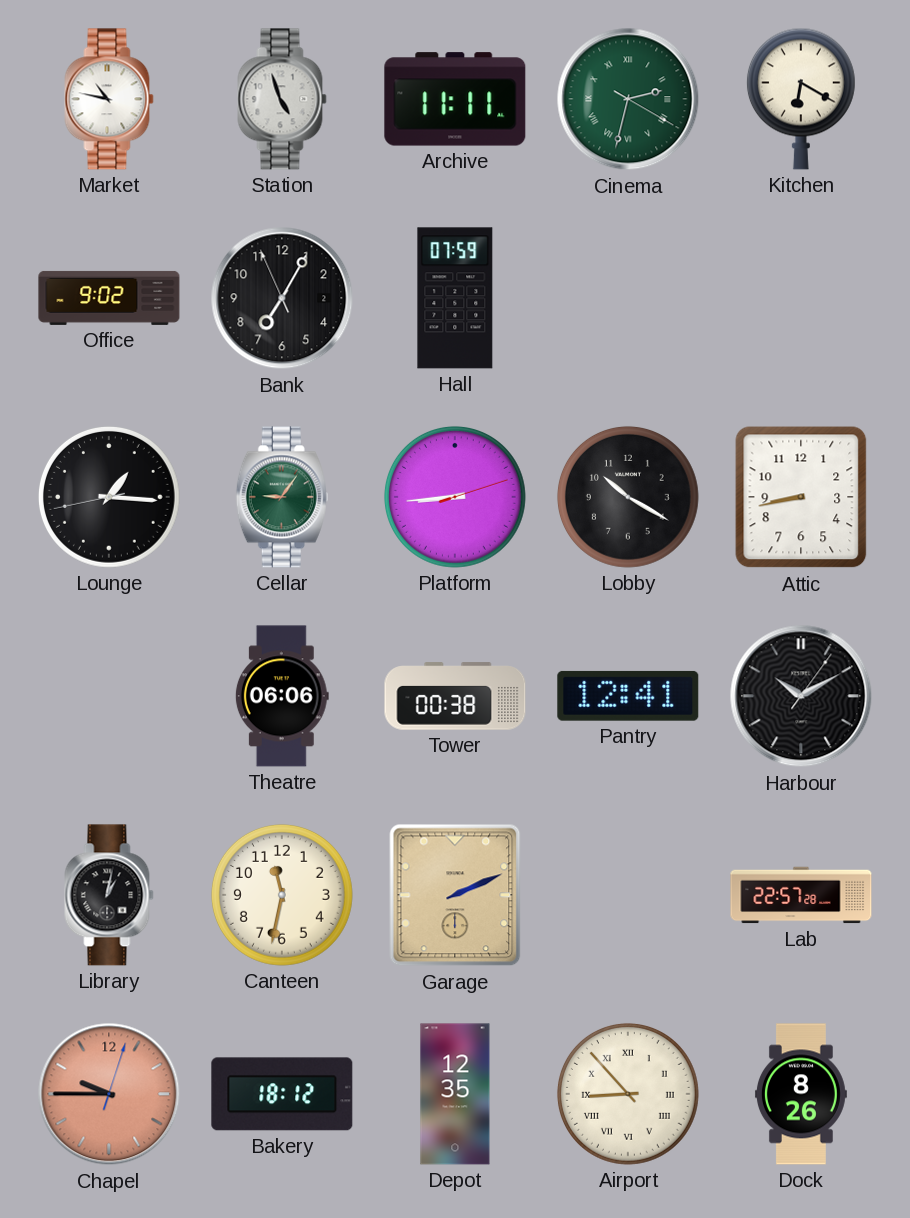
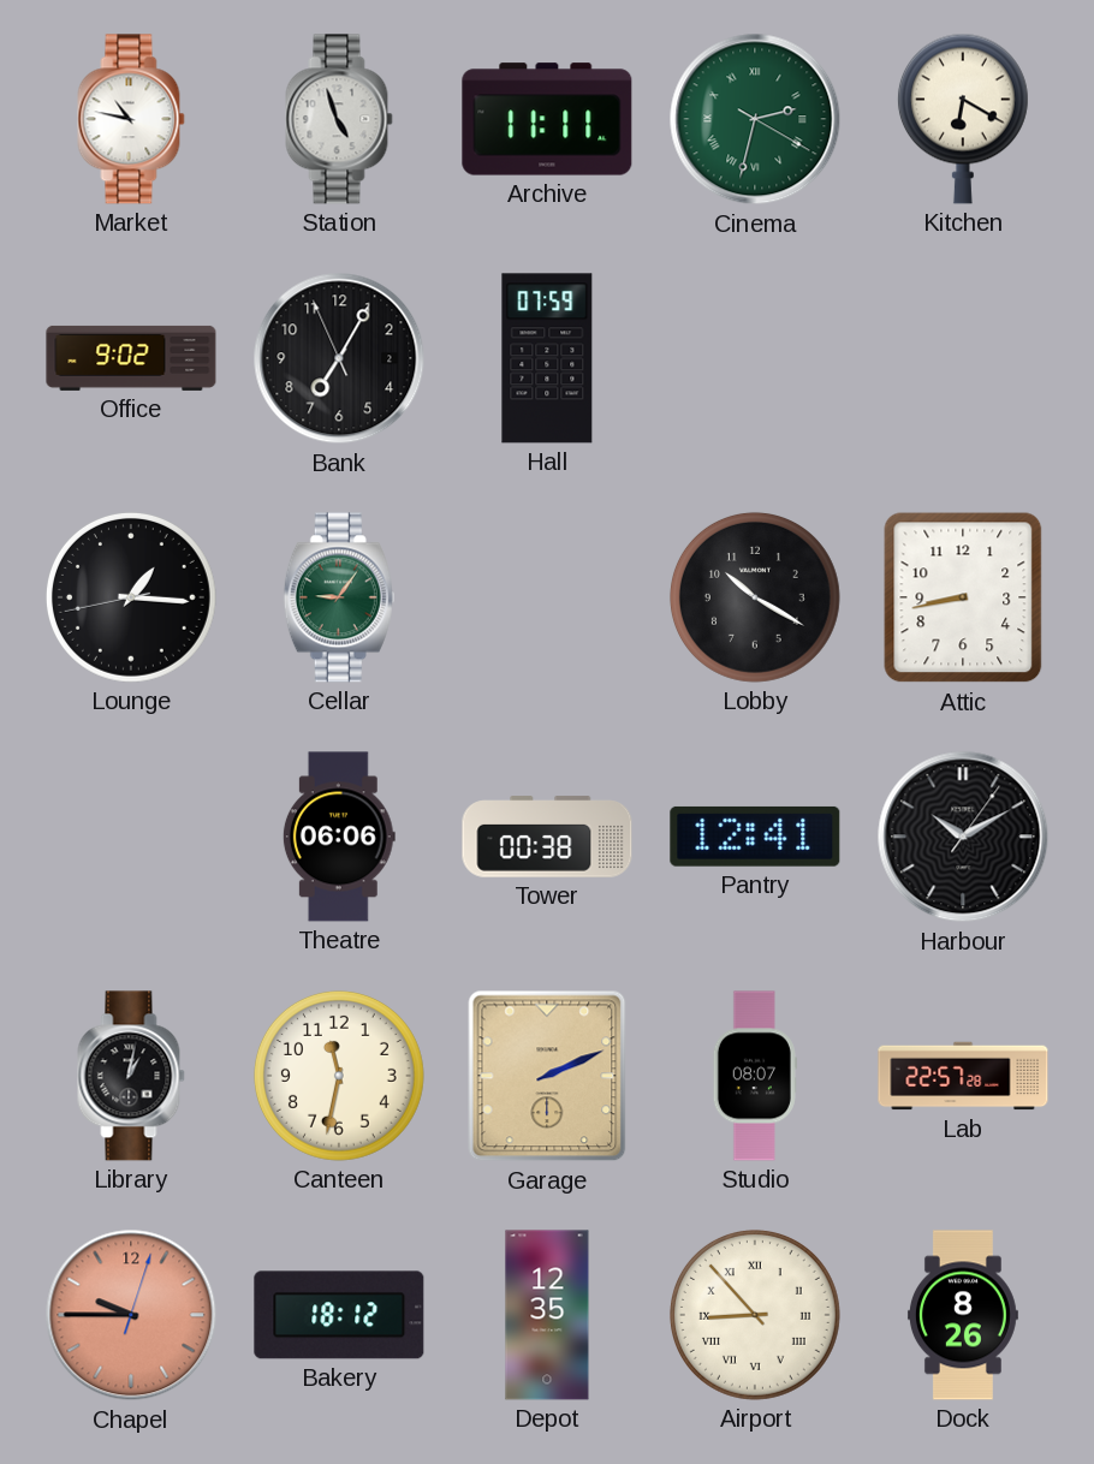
Platform: 8:44 -> none (455, 497)
Studio: none -> 08:07 (755, 1076)
